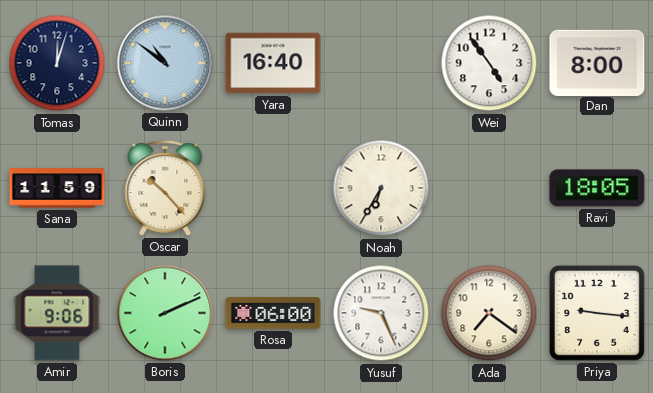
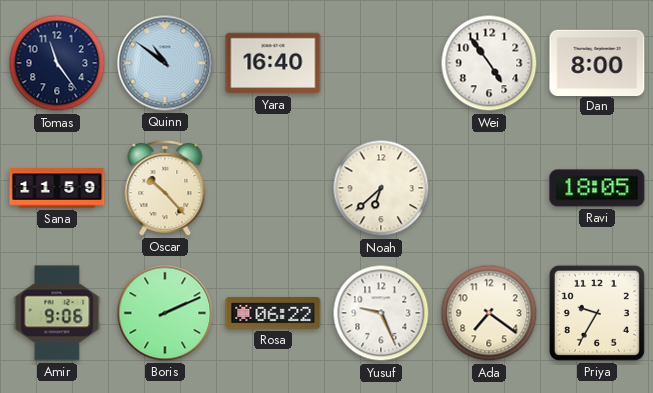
Tomas: 12:03 -> 11:24 (57, 63)
Noah: 6:35 -> 6:38 (381, 188)
Rosa: 06:00 -> 06:22 (273, 313)
Priya: 9:16 -> 9:35 (597, 313)
